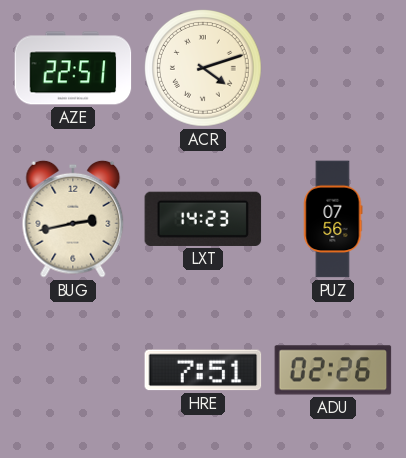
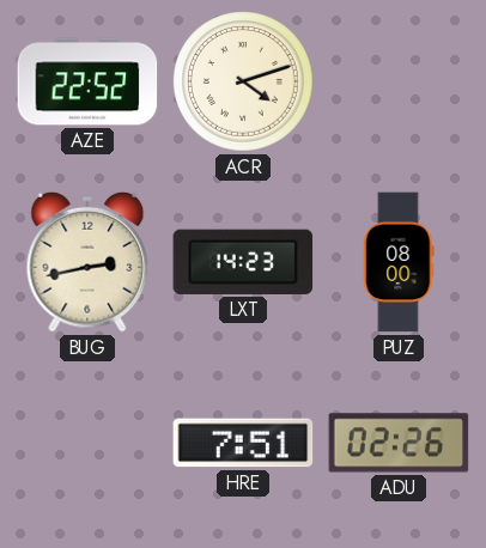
AZE: 22:51 -> 22:52 (87, 81)
PUZ: 07:56 -> 08:00 (399, 262)
